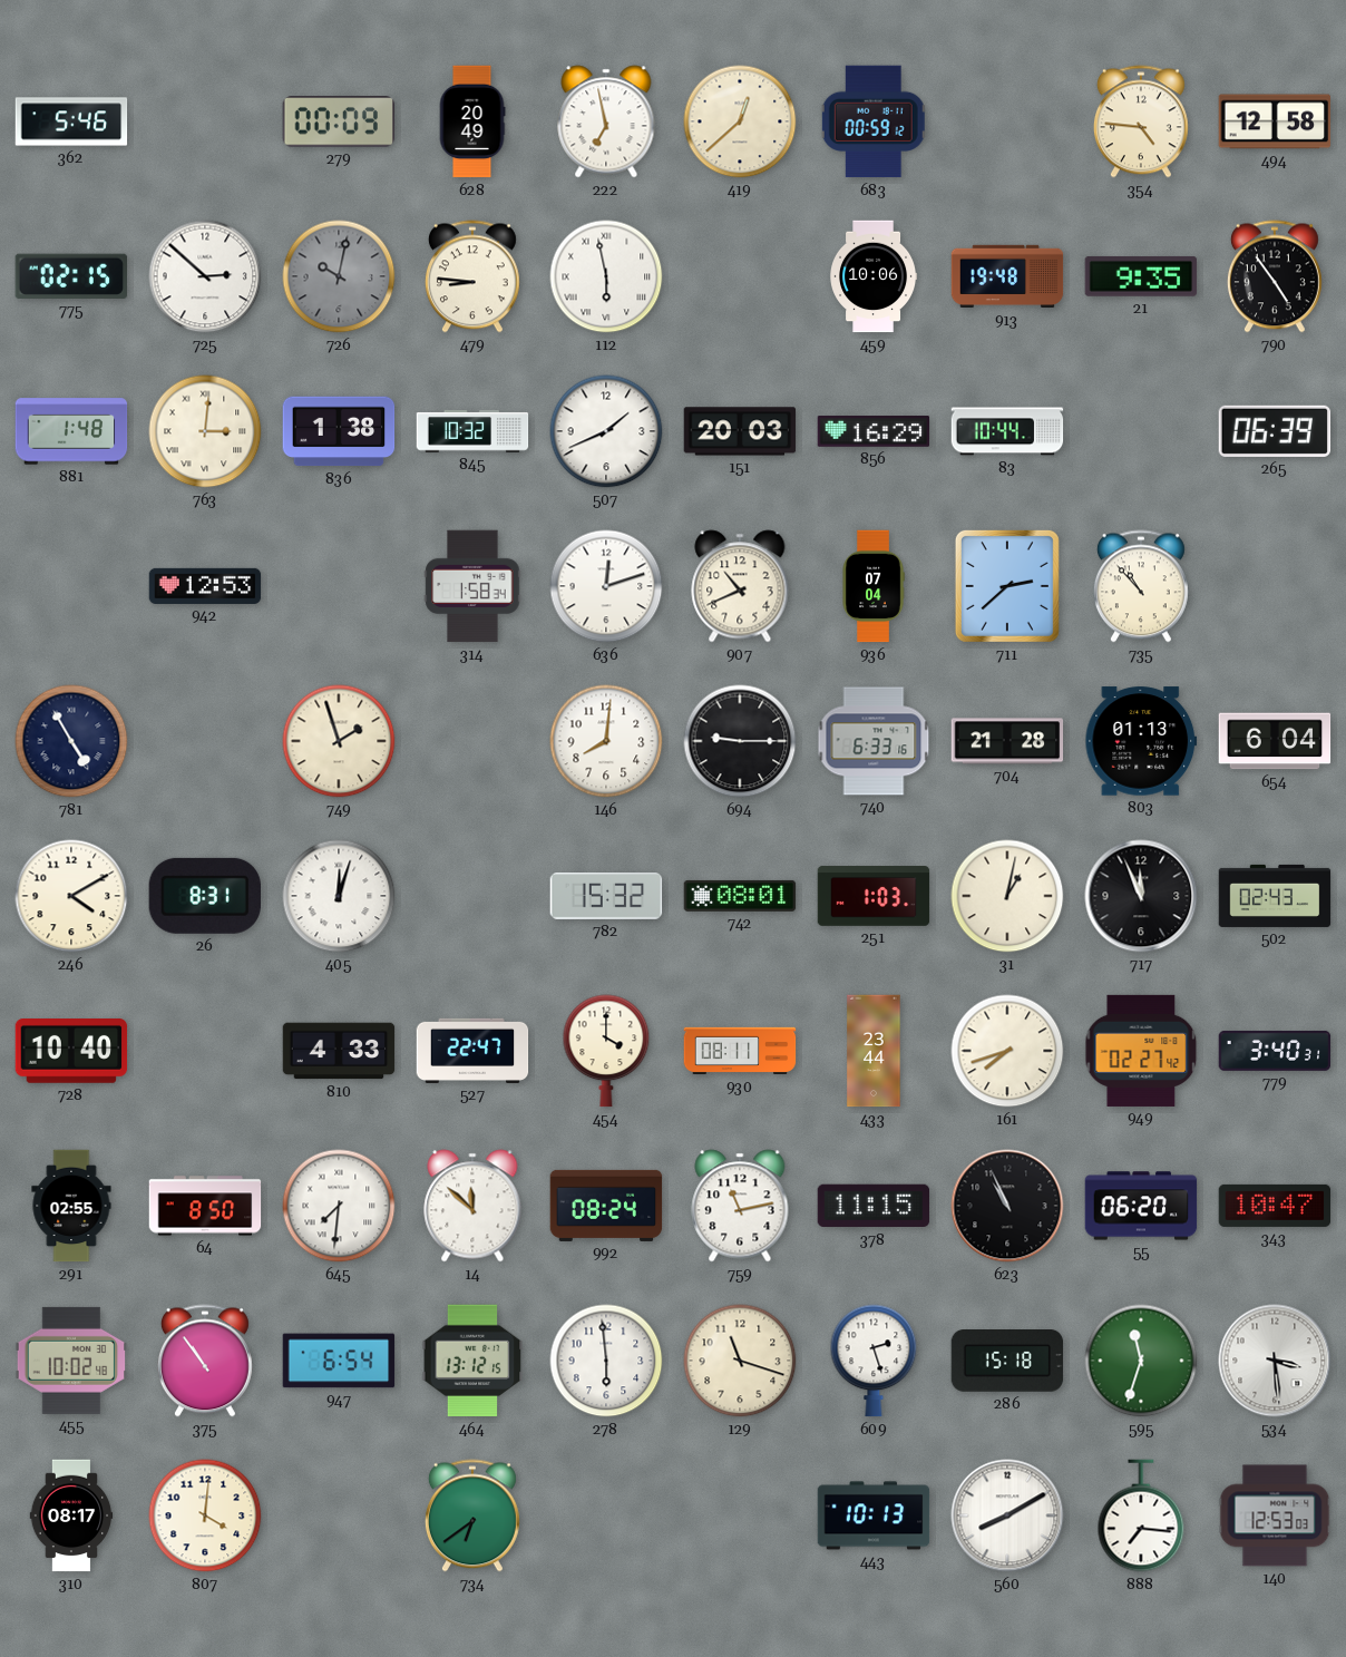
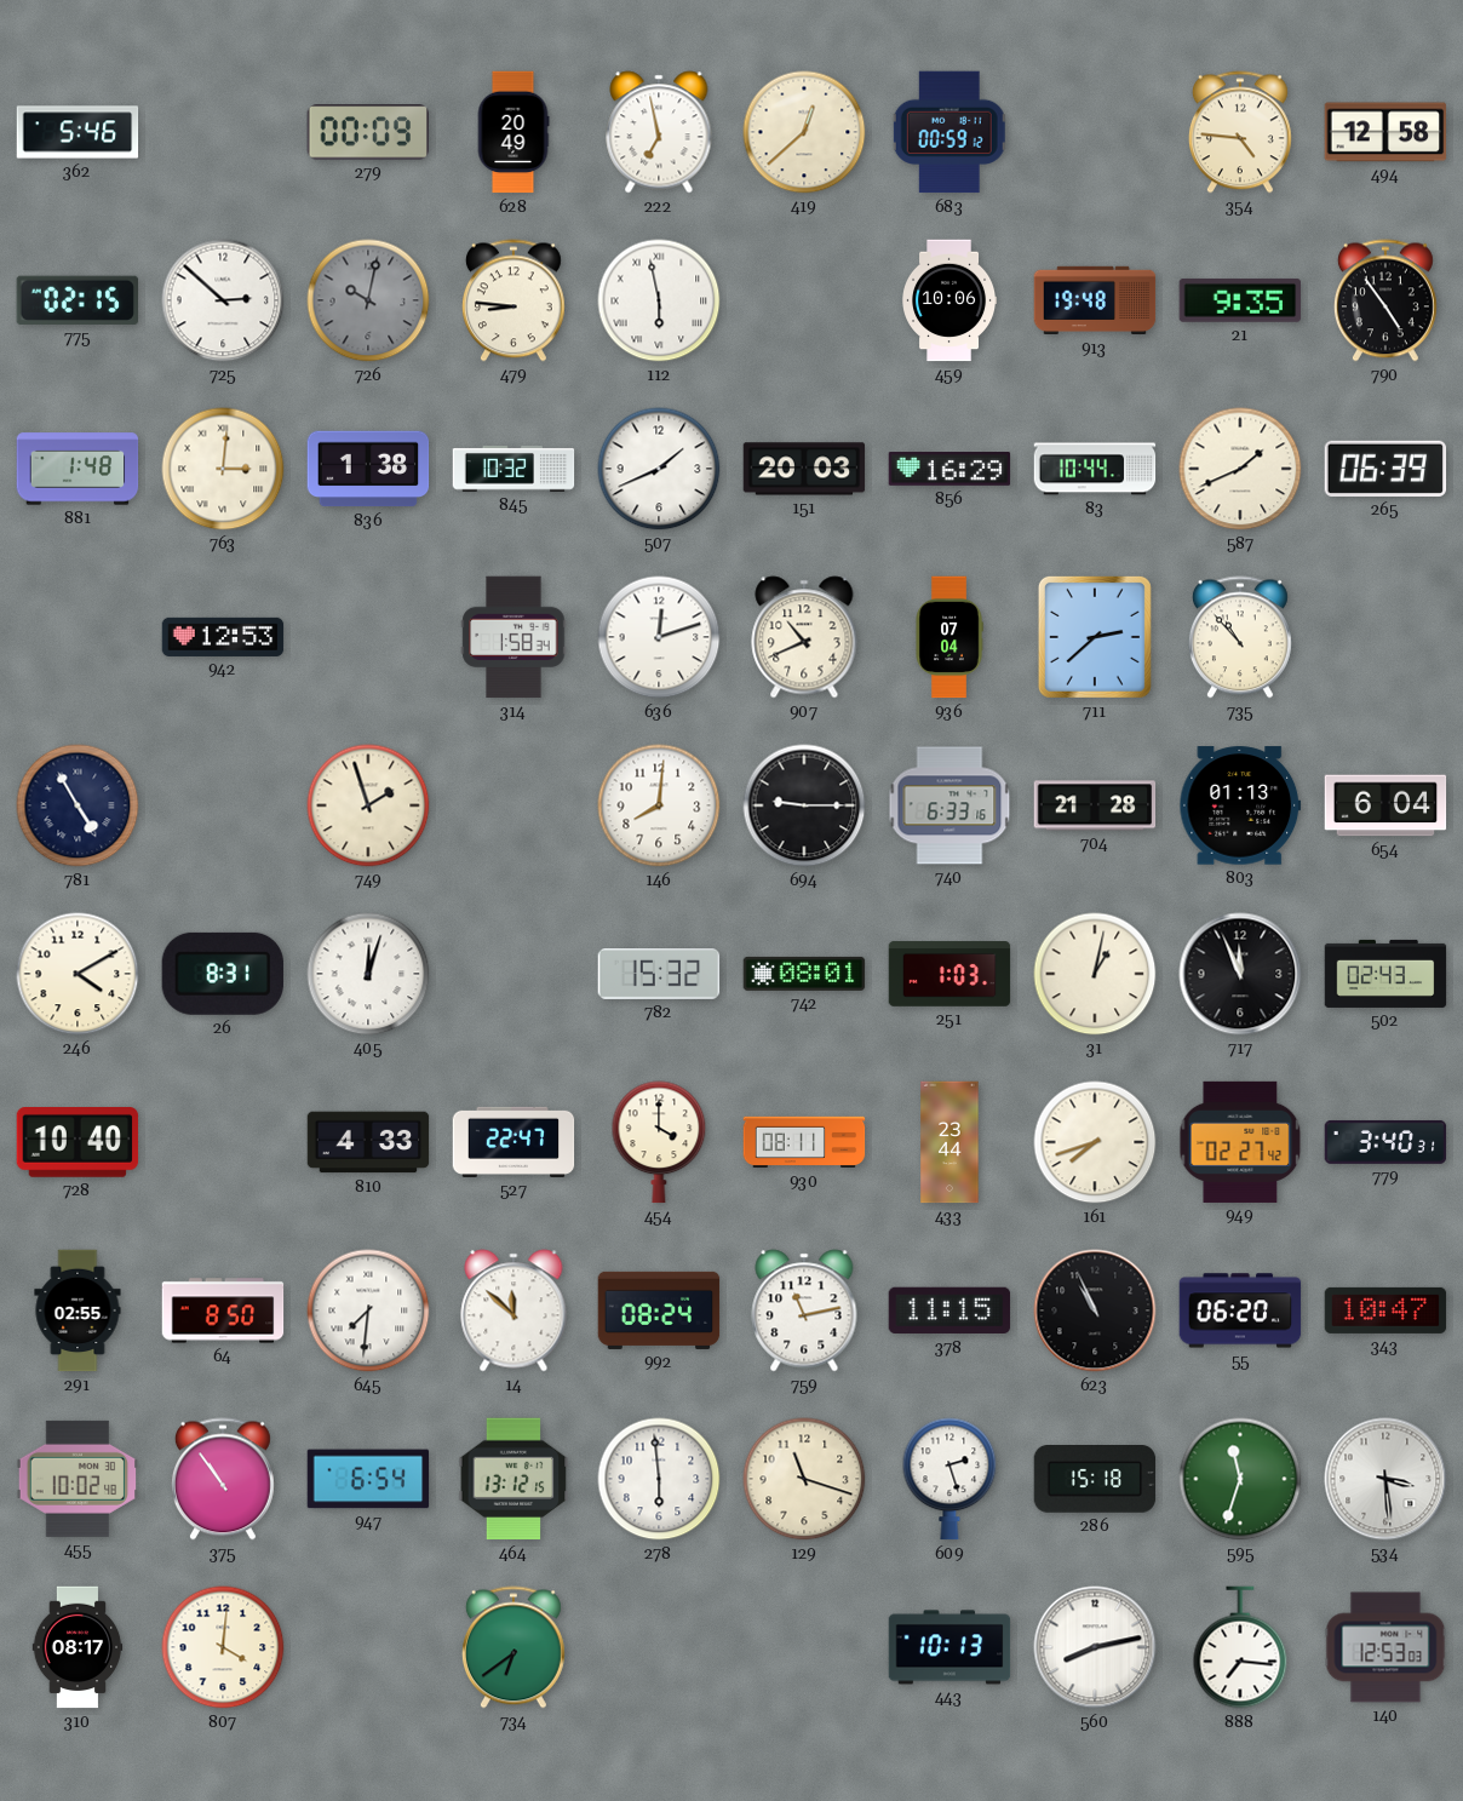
587: none -> 1:41 (1240, 469)
560: 8:10 -> 8:13 (1095, 1647)
